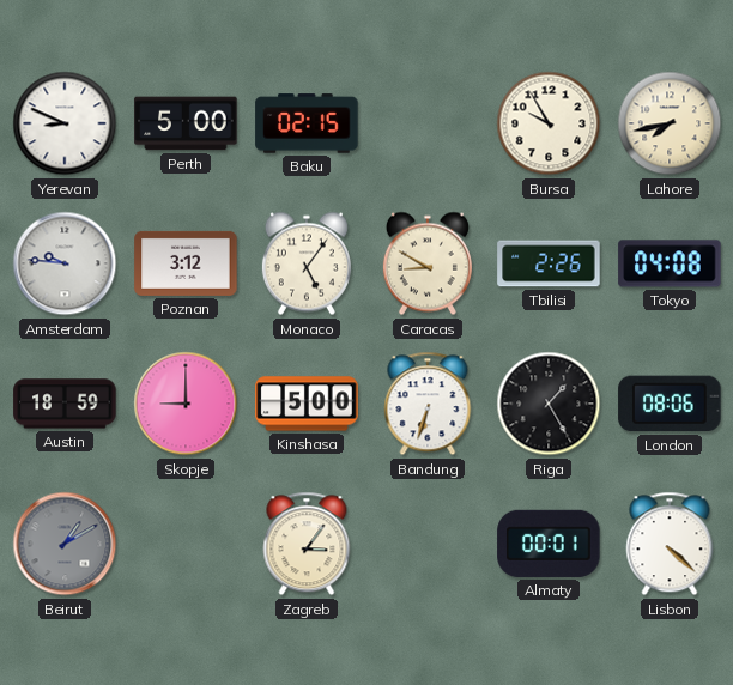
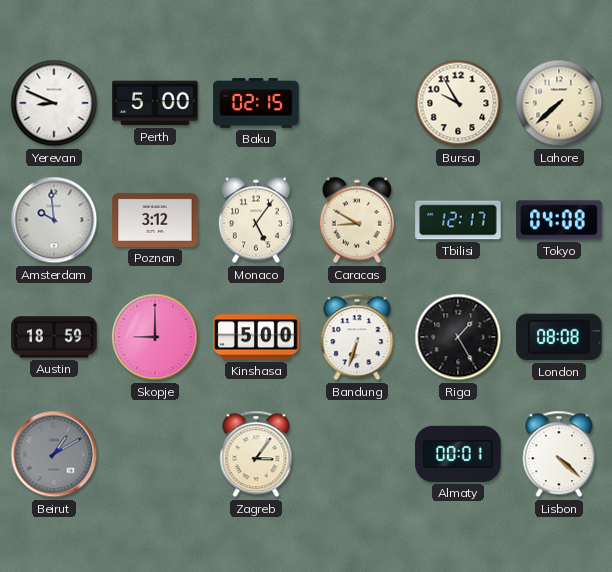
Lahore: 7:43 -> 7:38 (559, 103)
Amsterdam: 9:46 -> 9:59 (54, 220)
Tbilisi: 2:26 -> 12:17 (458, 220)
London: 08:06 -> 08:08 (559, 337)
